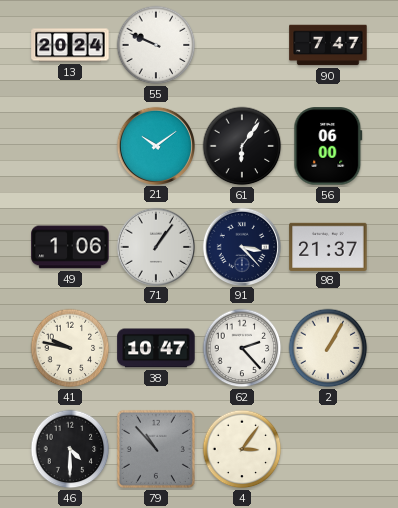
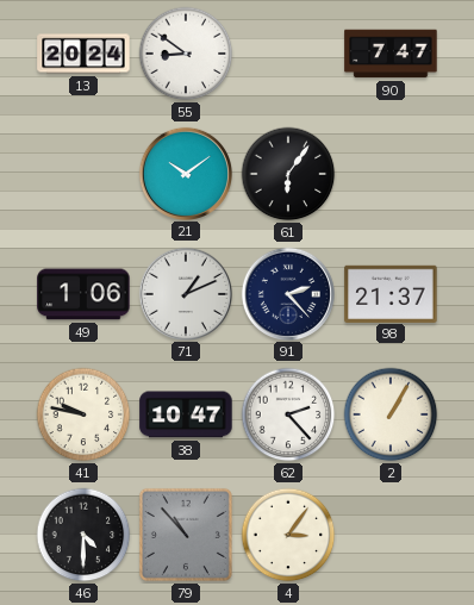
55: 9:49 -> 8:51 (186, 54)
56: 06:00 -> none (328, 146)
71: 1:06 -> 1:11 (185, 293)
91: 3:23 -> 2:23 (287, 293)
